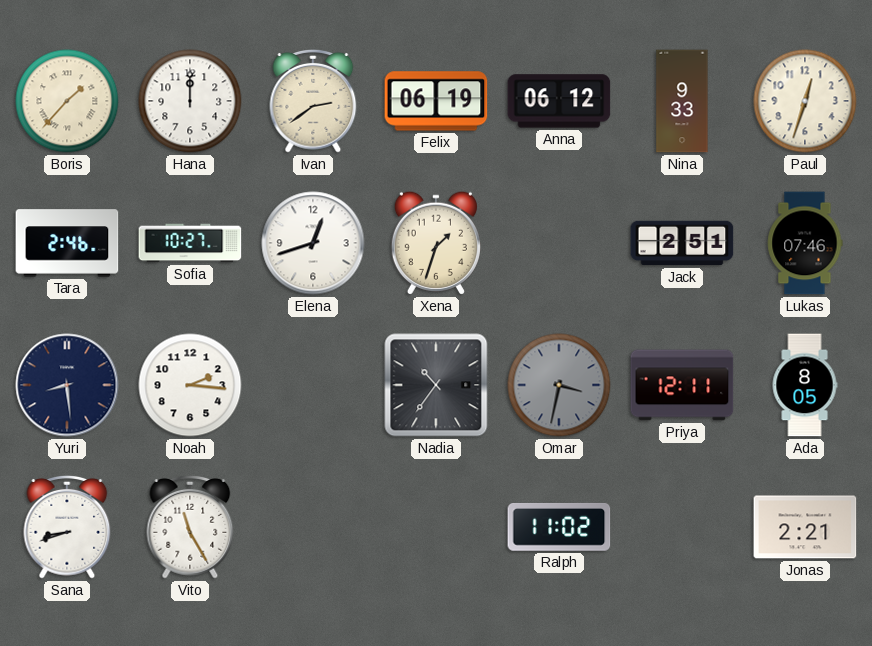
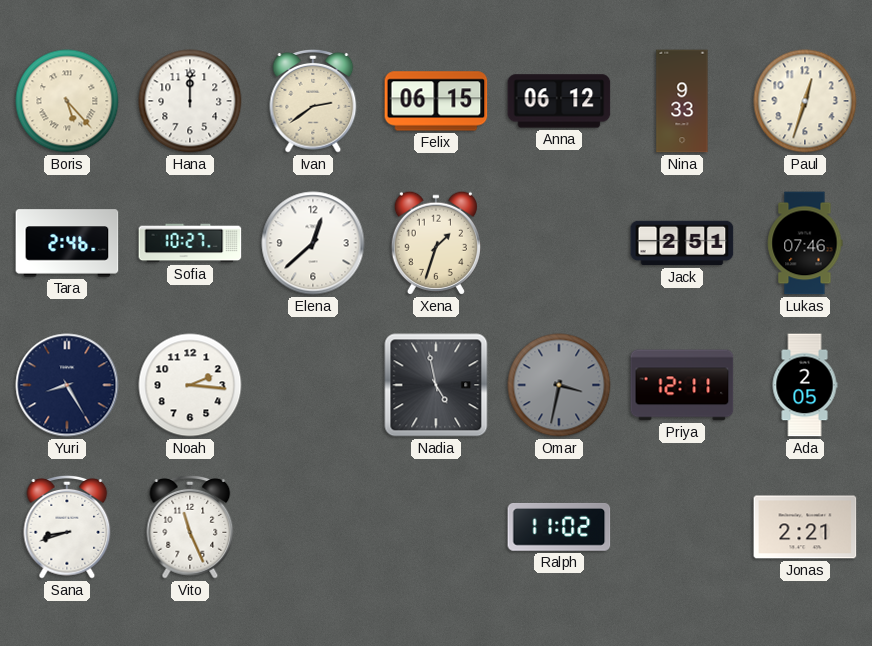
Boris: 1:37 -> 5:23 (67, 101)
Felix: 06:19 -> 06:15 (436, 101)
Elena: 12:42 -> 12:38 (313, 243)
Yuri: 8:29 -> 8:25 (67, 385)
Nadia: 10:36 -> 4:58 (436, 385)
Ada: 8:05 -> 2:05 (805, 385)
Vito: 11:25 -> 11:26 (190, 527)
